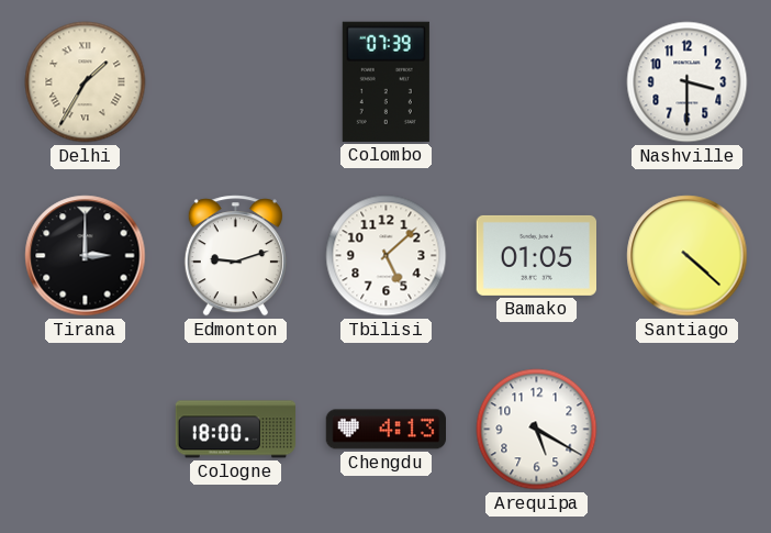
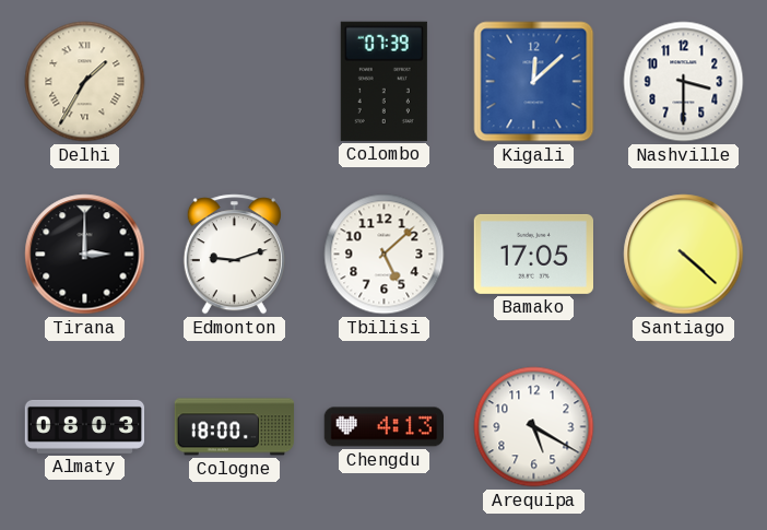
Kigali: none -> 12:08 (534, 82)
Bamako: 01:05 -> 17:05 (533, 254)
Almaty: none -> 08:03 (85, 426)
